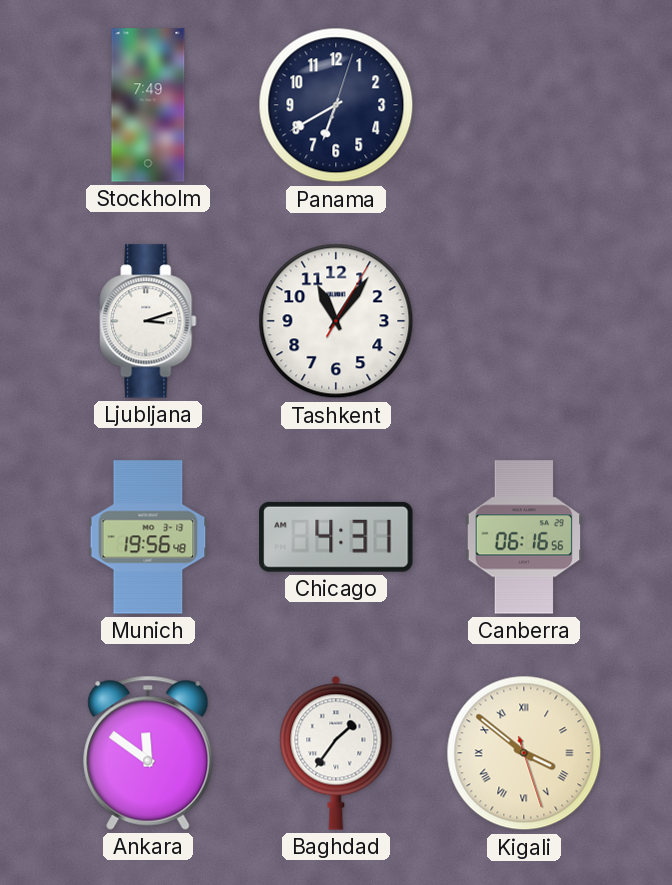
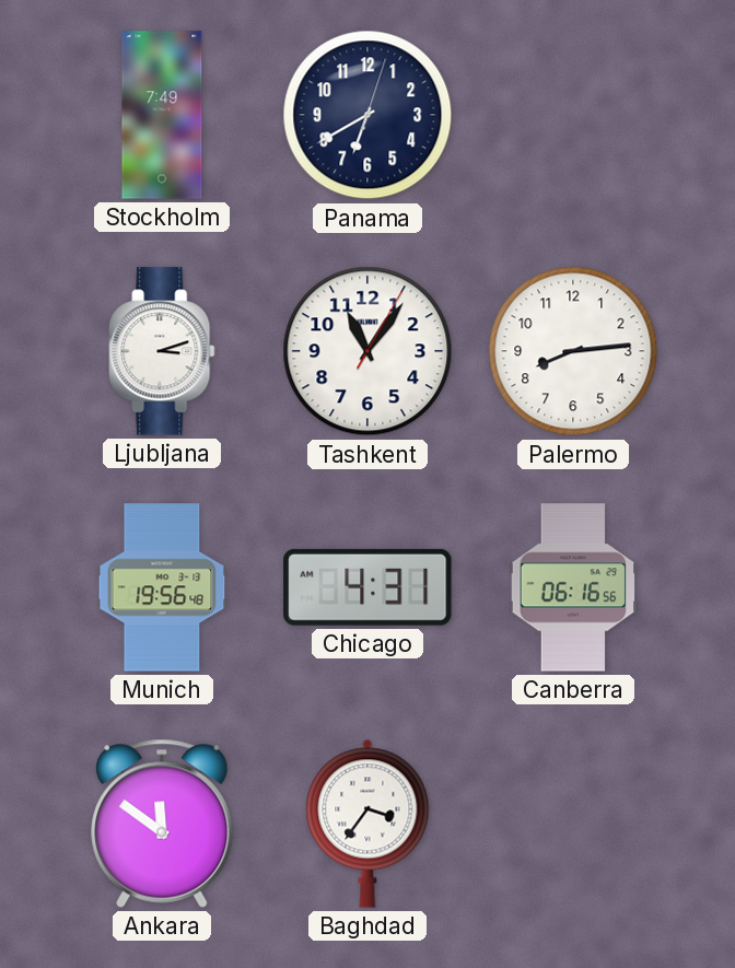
Palermo: none -> 8:14 (573, 351)
Baghdad: 1:36 -> 3:36 (367, 824)
Kigali: 3:51 -> none (524, 753)
